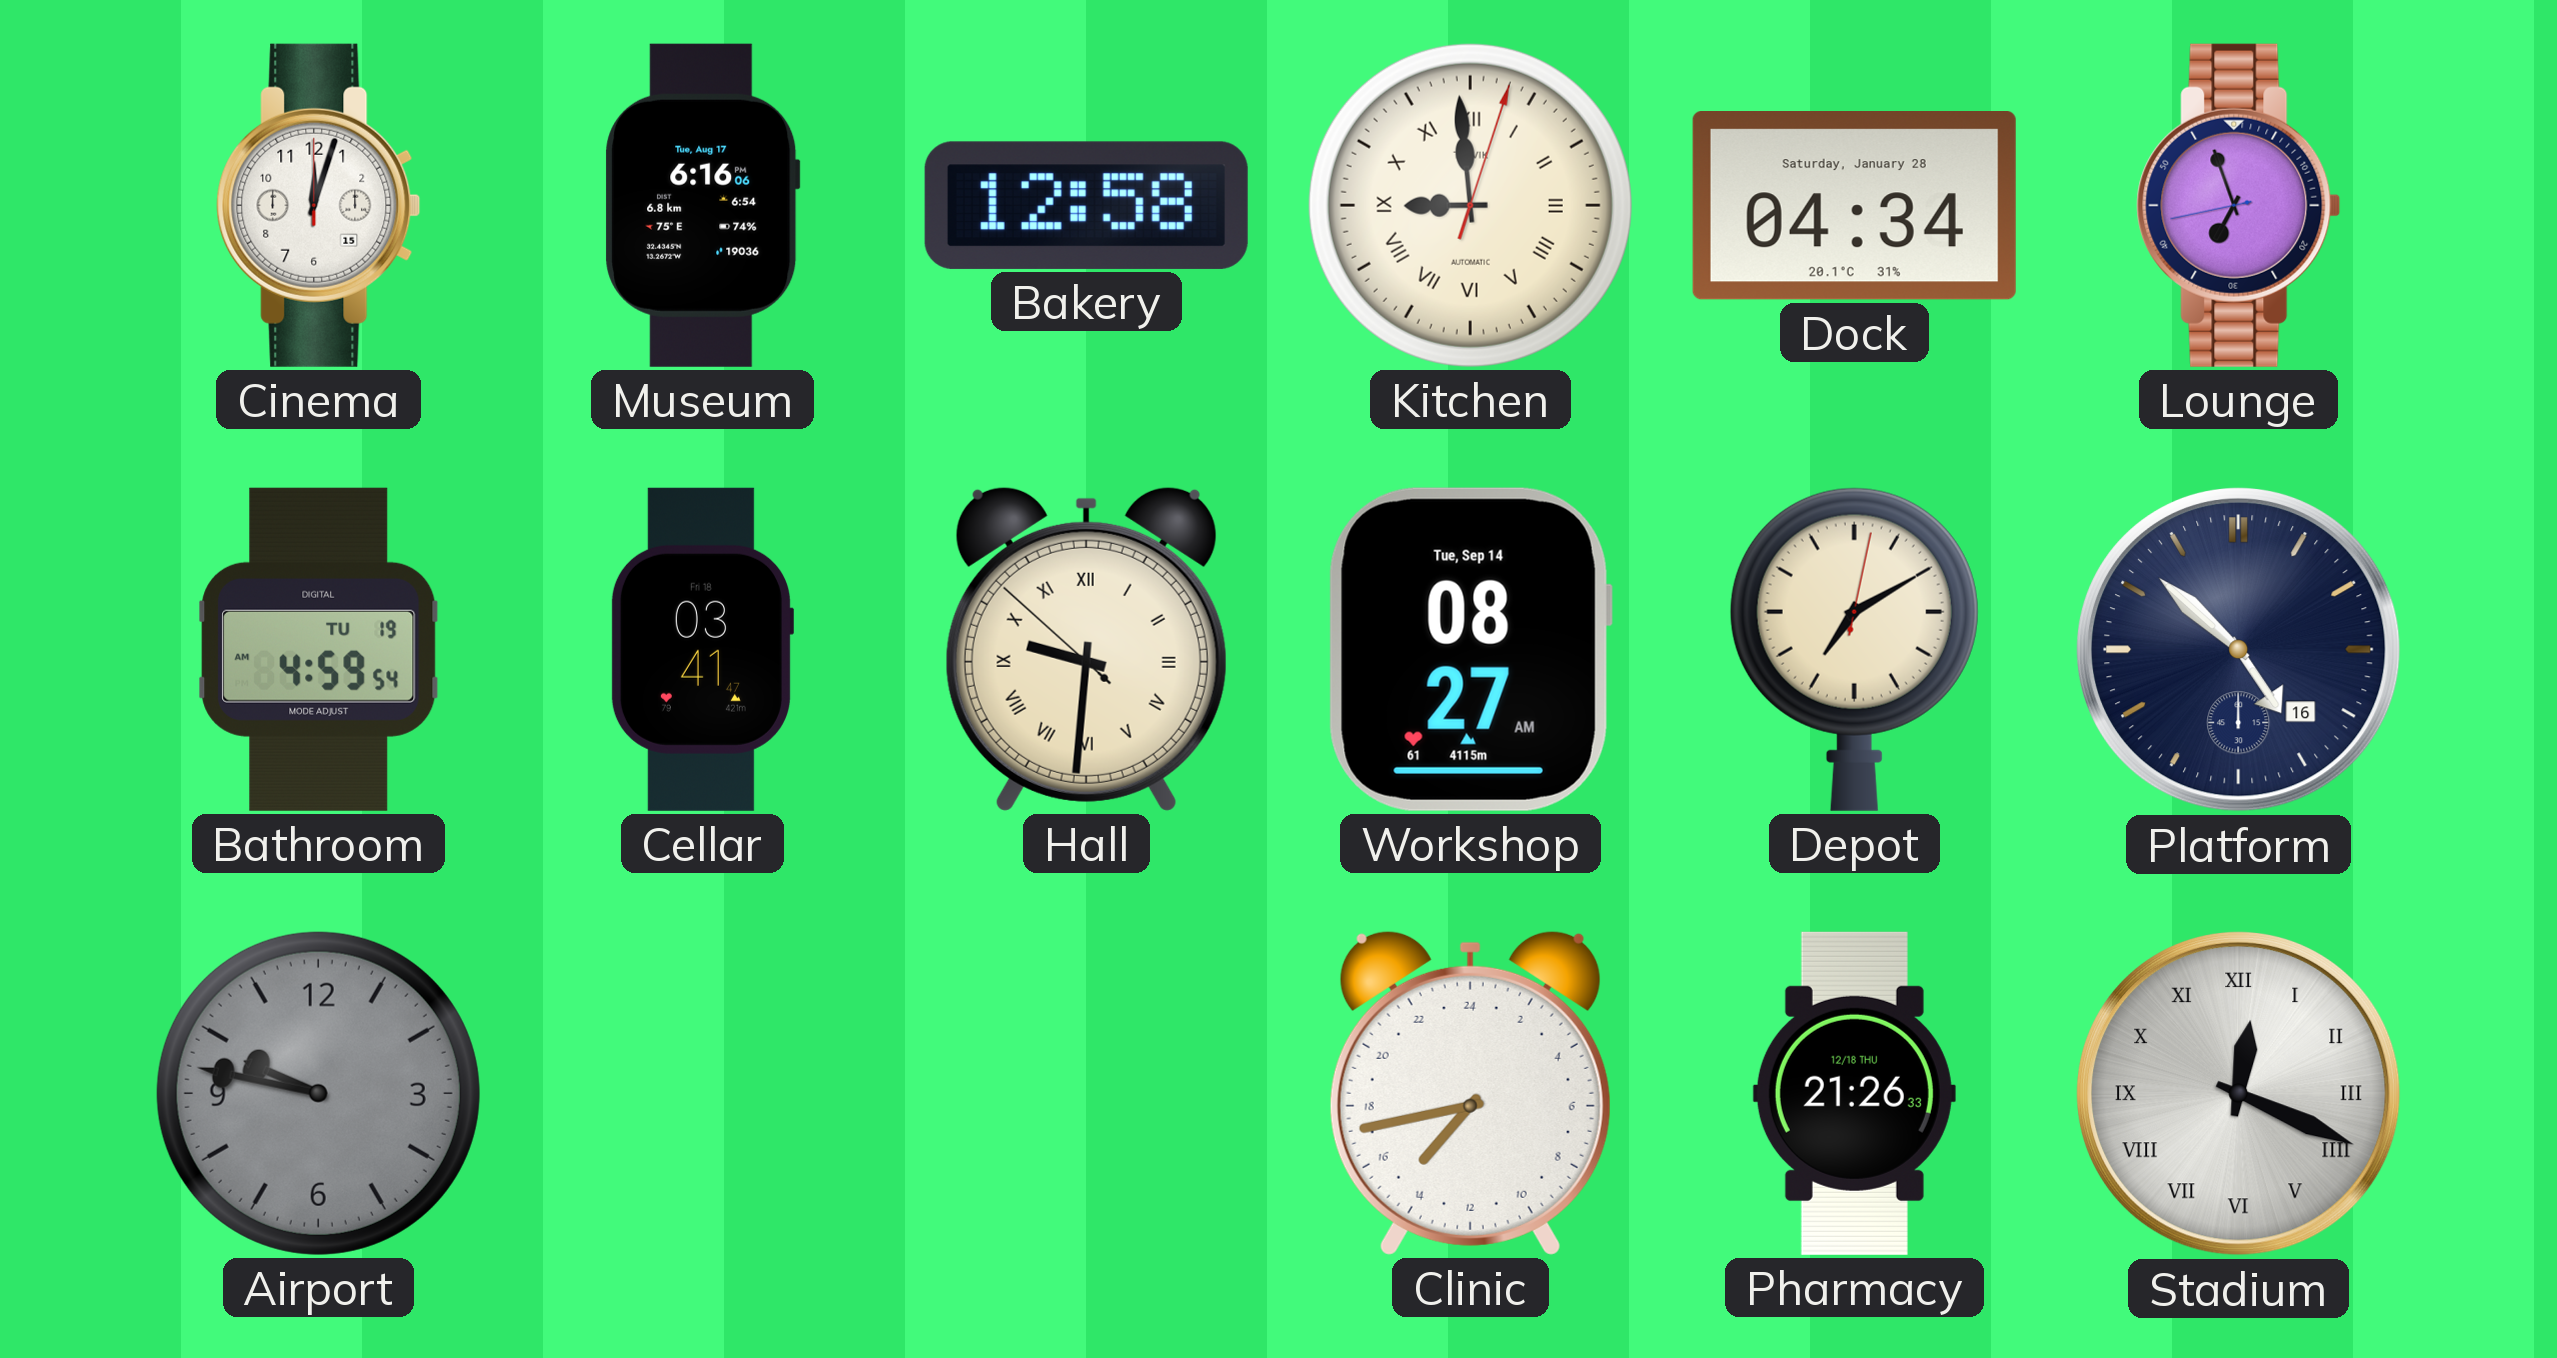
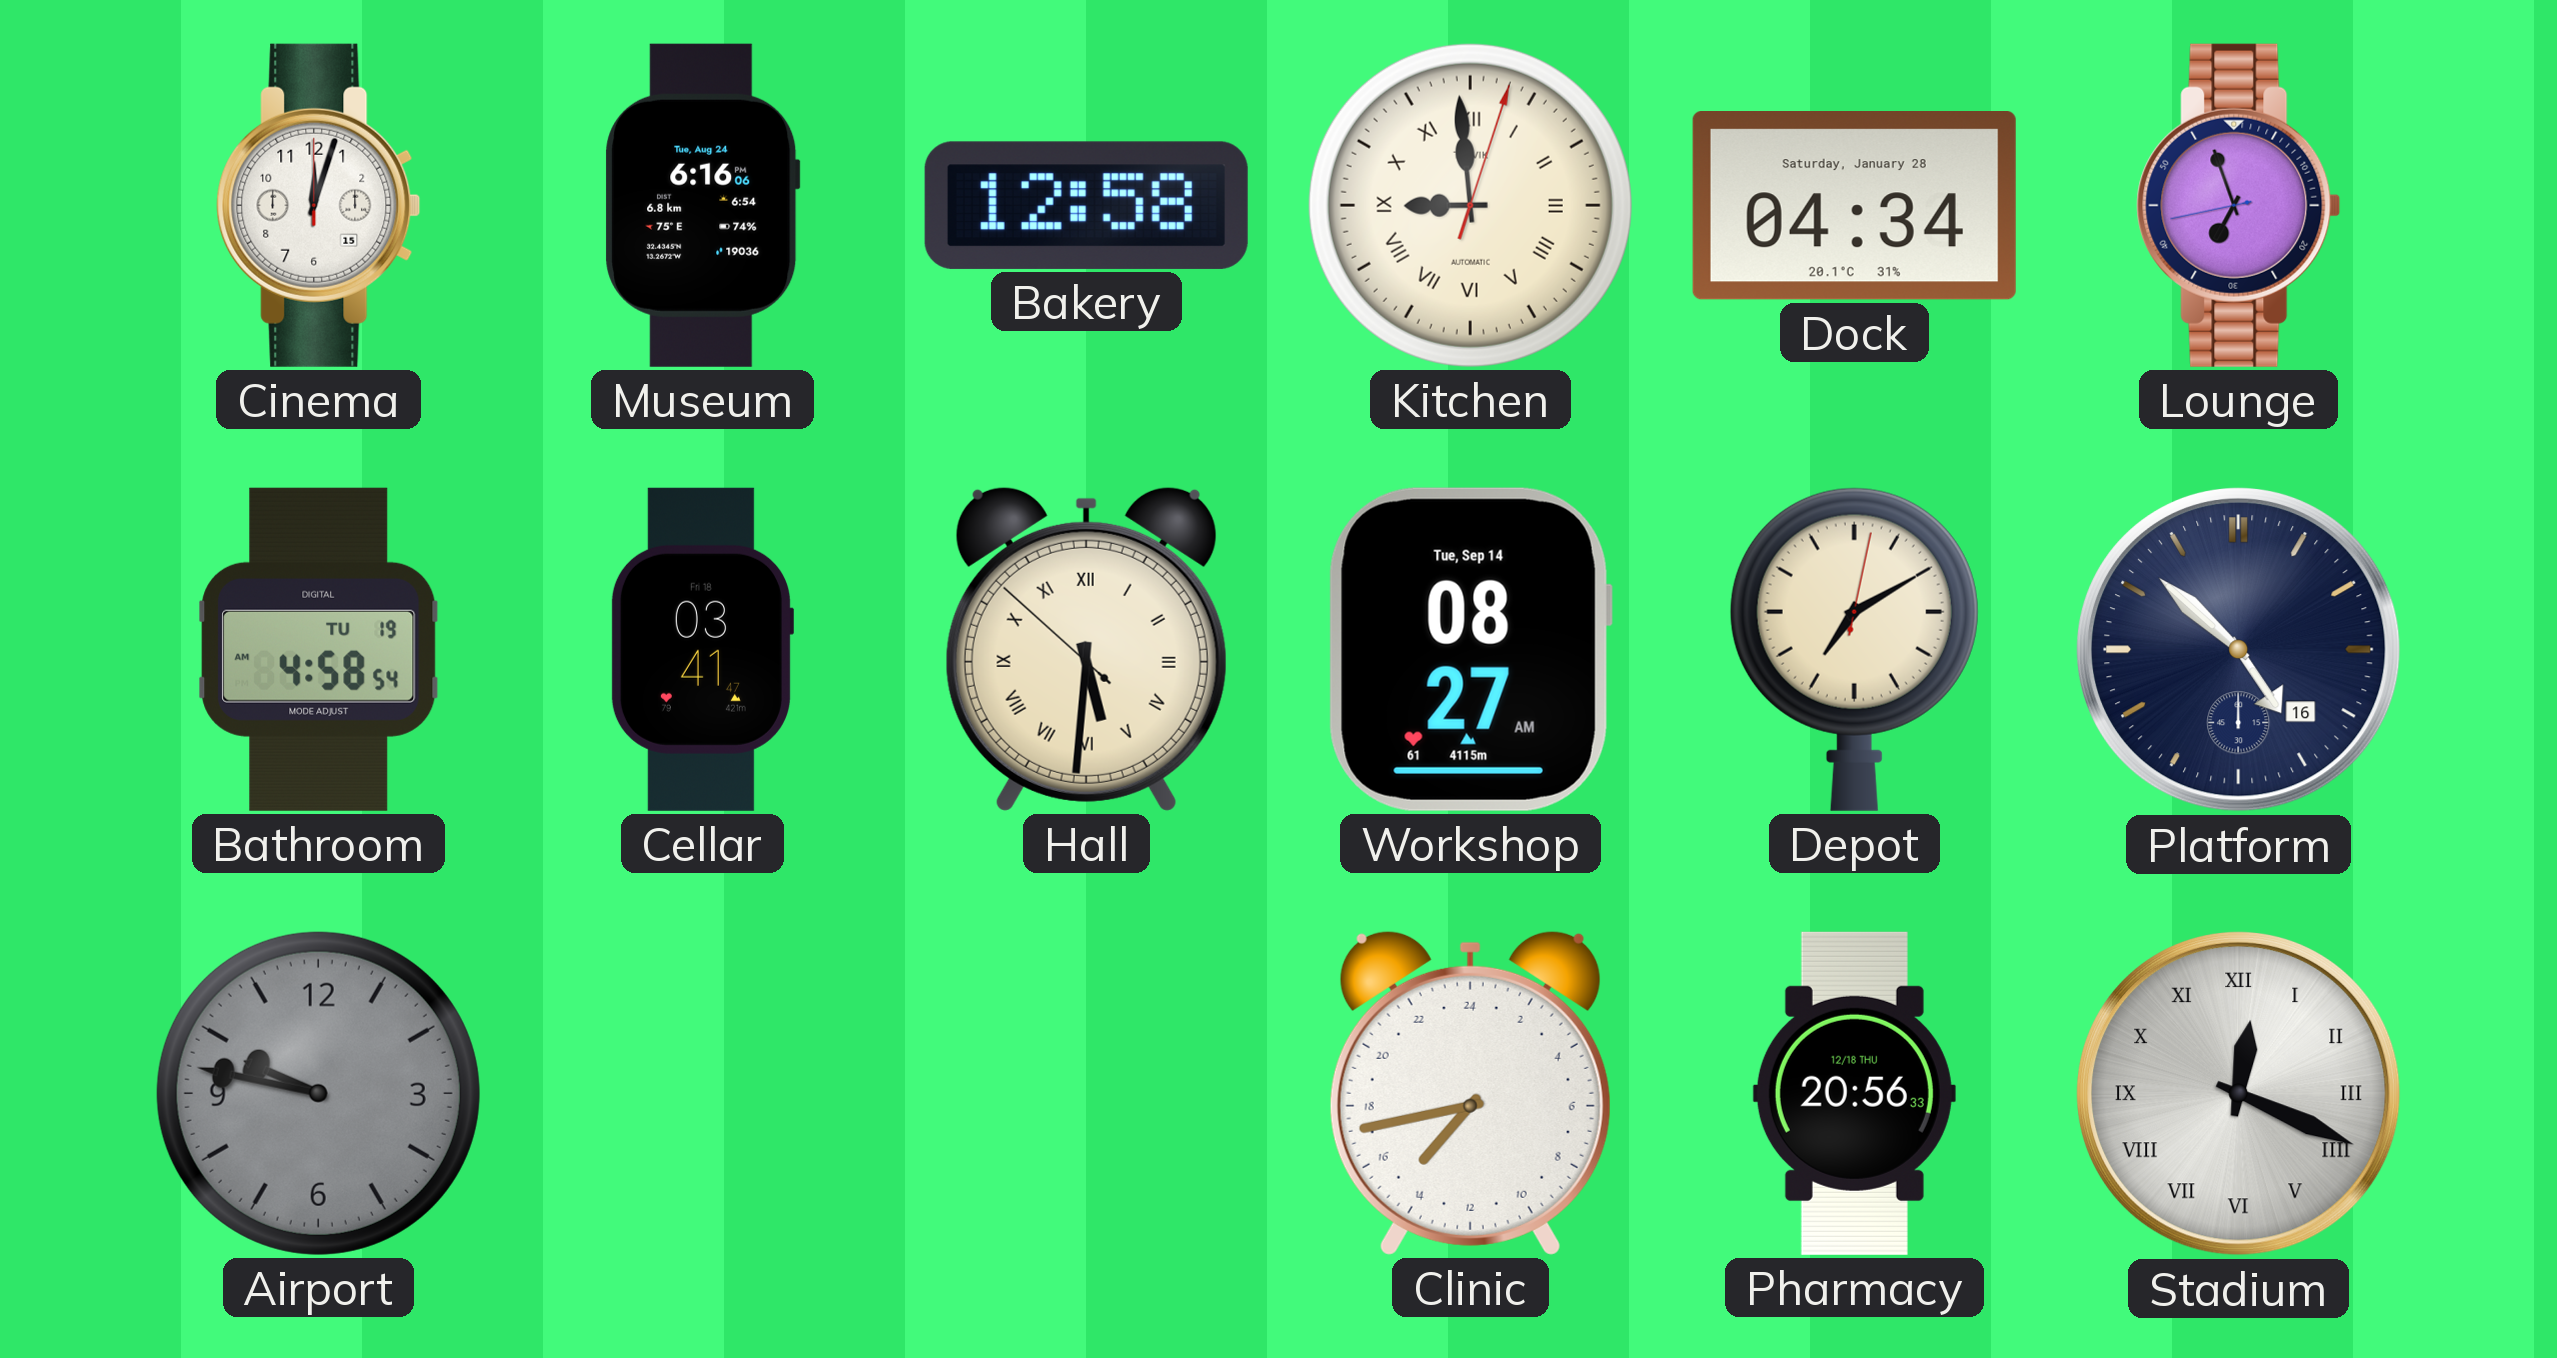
Museum date: Tue, Aug 17 -> Tue, Aug 24 (703, 205)
Bathroom: 4:59 -> 4:58 (319, 649)
Hall: 9:30 -> 5:30 (1086, 649)
Pharmacy: 21:26 -> 20:56 (1854, 1093)
